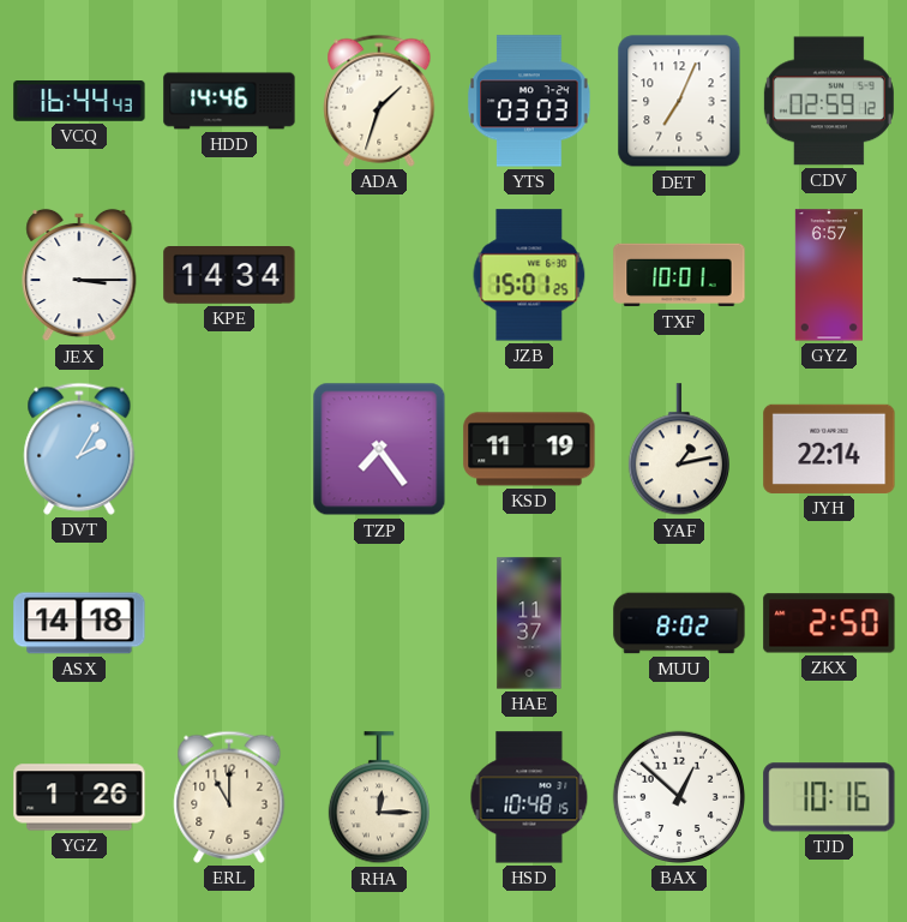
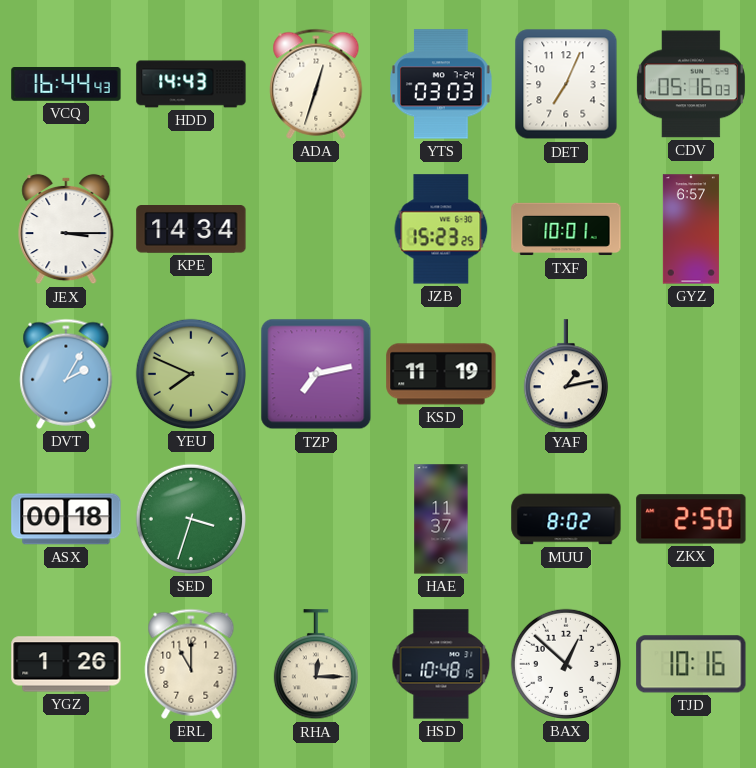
HDD: 14:46 -> 14:43 (191, 84)
ADA: 1:33 -> 12:33 (316, 84)
CDV: 02:59 -> 05:16 (691, 84)
JZB: 15:01 -> 15:23 (441, 229)
YEU: none -> 7:49 (191, 374)
TZP: 7:24 -> 7:13 (316, 374)
JYH: 22:14 -> none (829, 449)
ASX: 14:18 -> 00:18 (66, 519)
SED: none -> 3:33 (191, 519)
